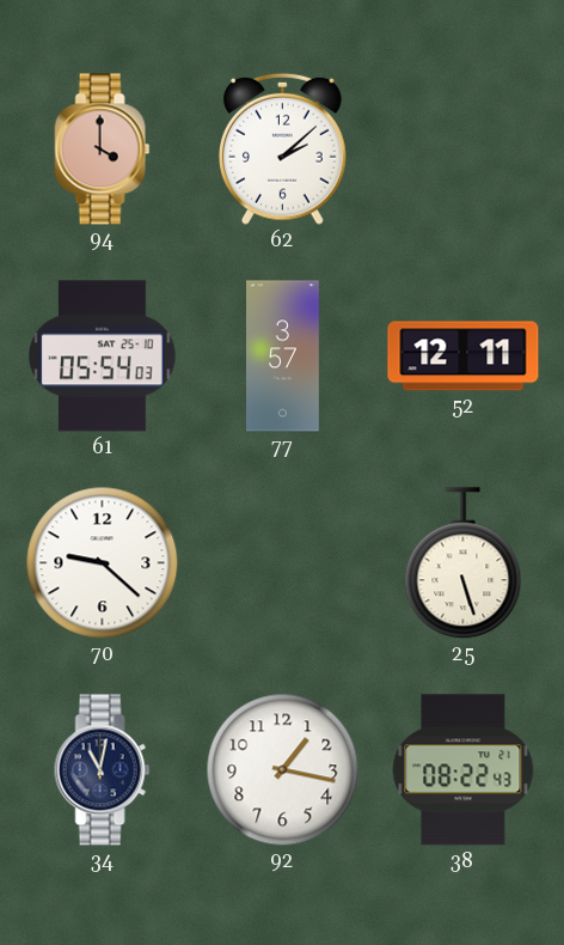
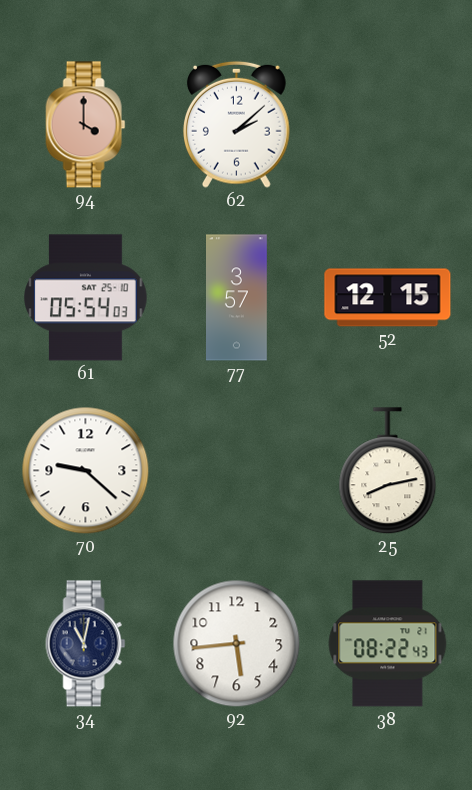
52: 12:11 -> 12:15 (388, 298)
25: 5:27 -> 8:13 (388, 471)
92: 1:17 -> 5:44 (237, 644)
